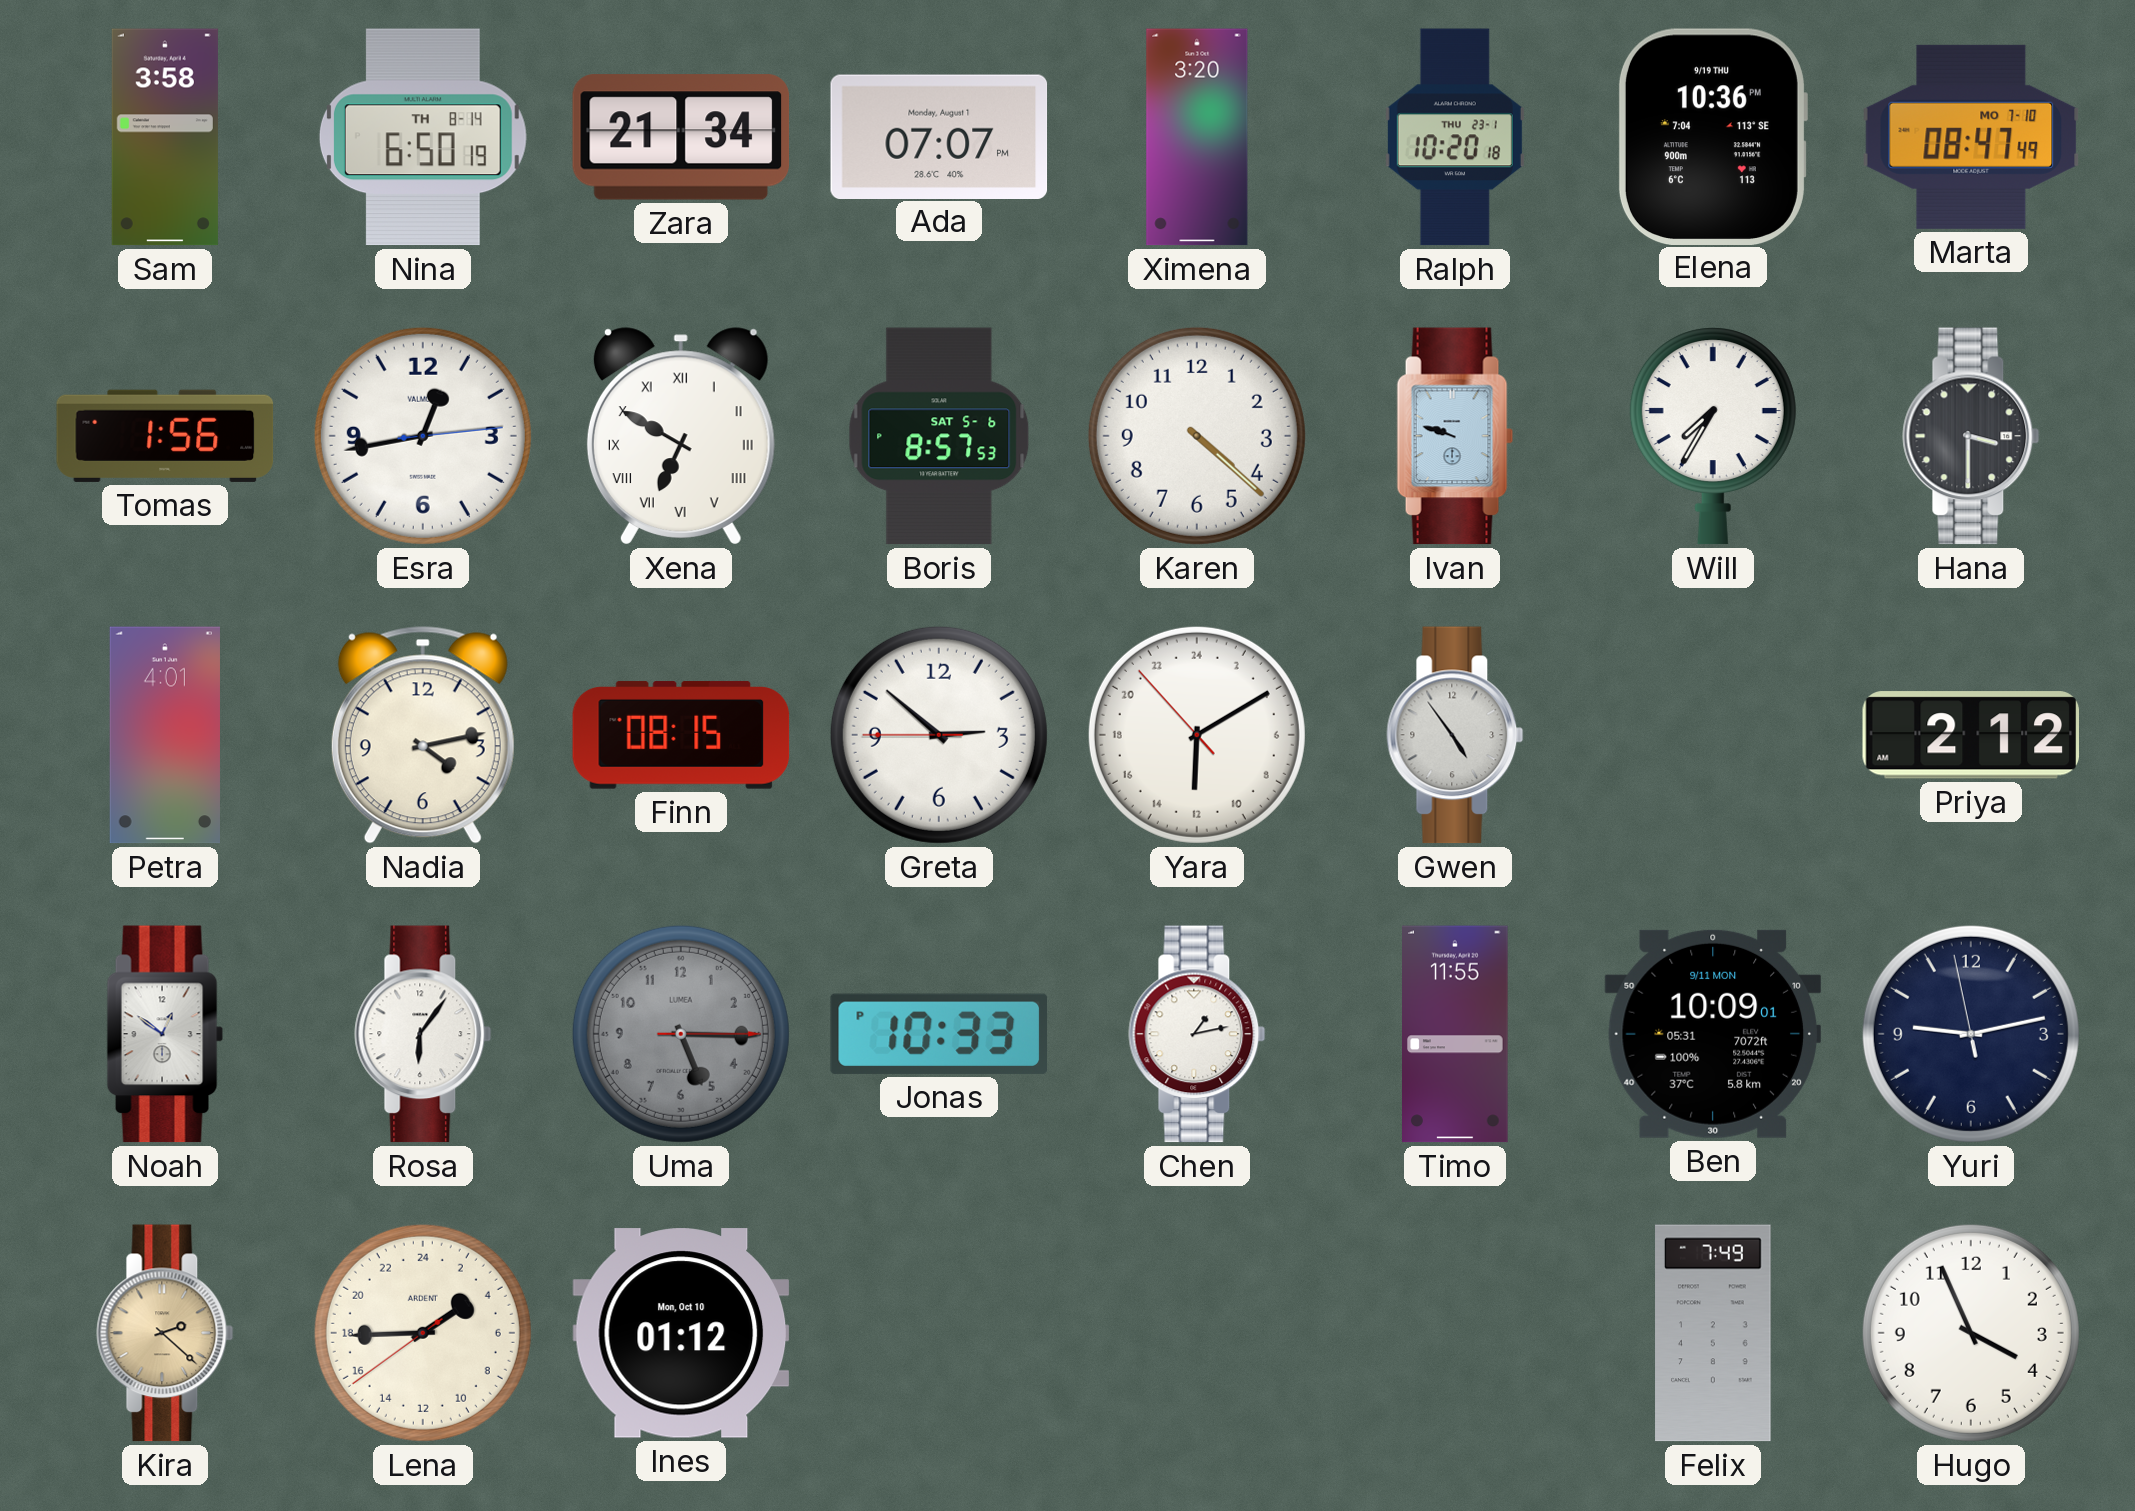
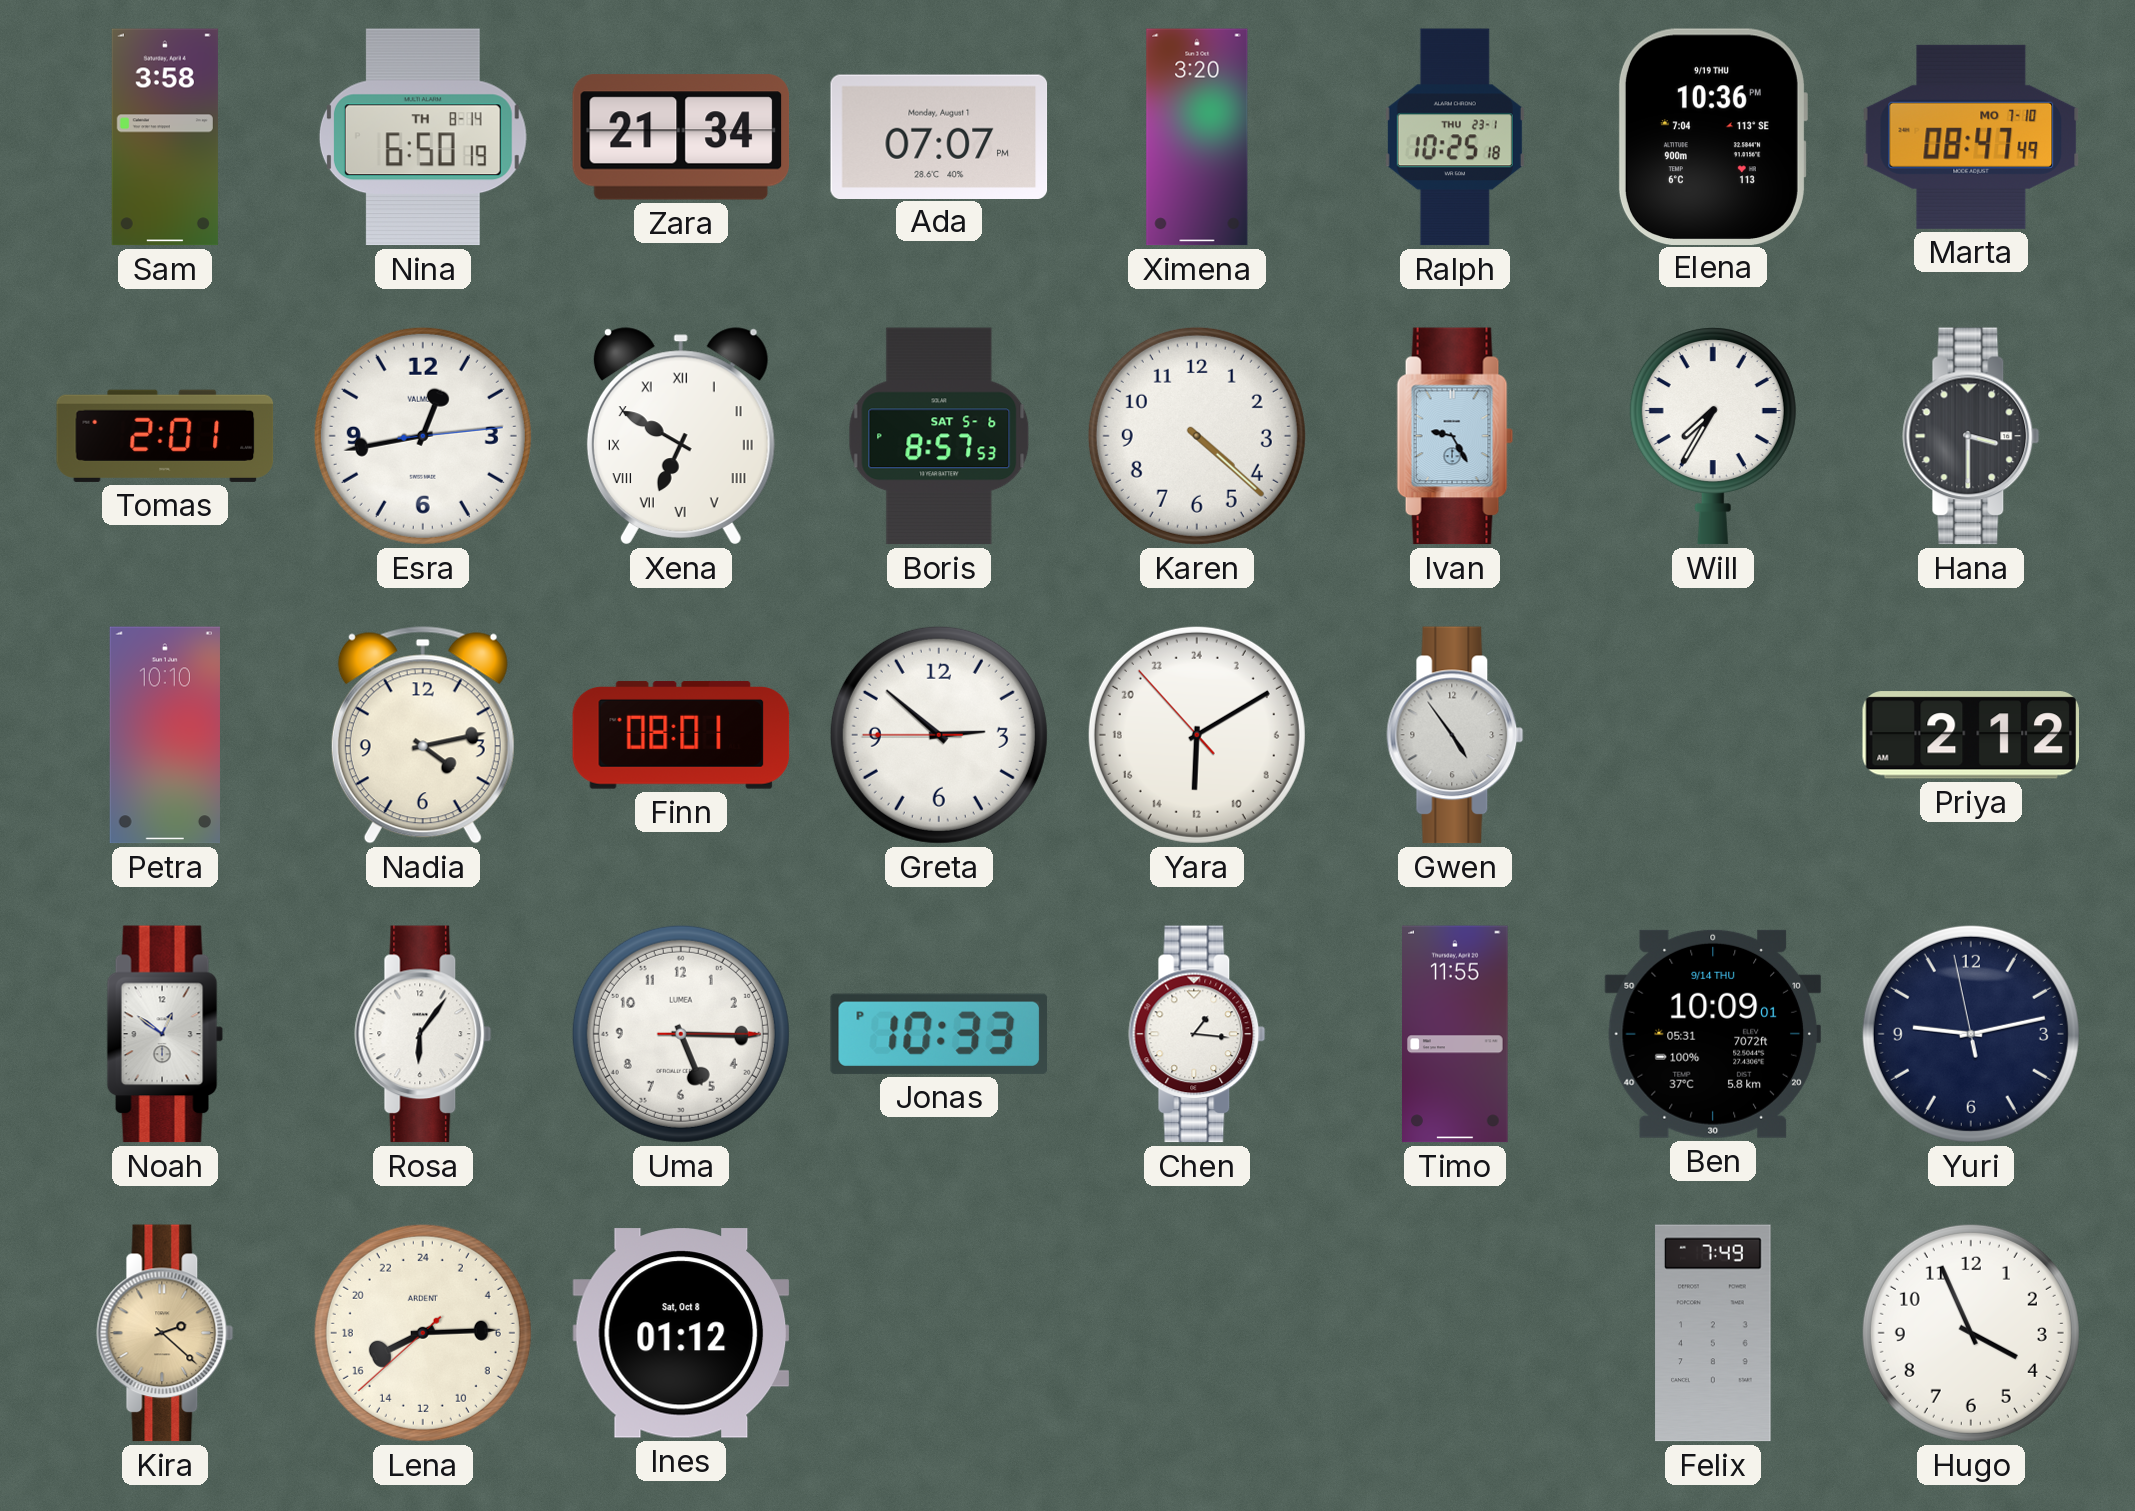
Ralph: 10:20 -> 10:25 (1455, 137)
Tomas: 1:56 -> 2:01 (165, 436)
Ivan: 9:48 -> 9:25 (1455, 436)
Petra: 4:01 -> 10:10 (165, 735)
Finn: 08:15 -> 08:01 (681, 735)
Uma dial: grey -> white (681, 1034)
Chen: 1:13 -> 1:16 (1197, 1034)
Ben date: 9/11 MON -> 9/14 THU (1712, 1034)
Lena: 3:44 -> 16:14 (423, 1333)
Ines date: Mon, Oct 10 -> Sat, Oct 8 (681, 1333)
